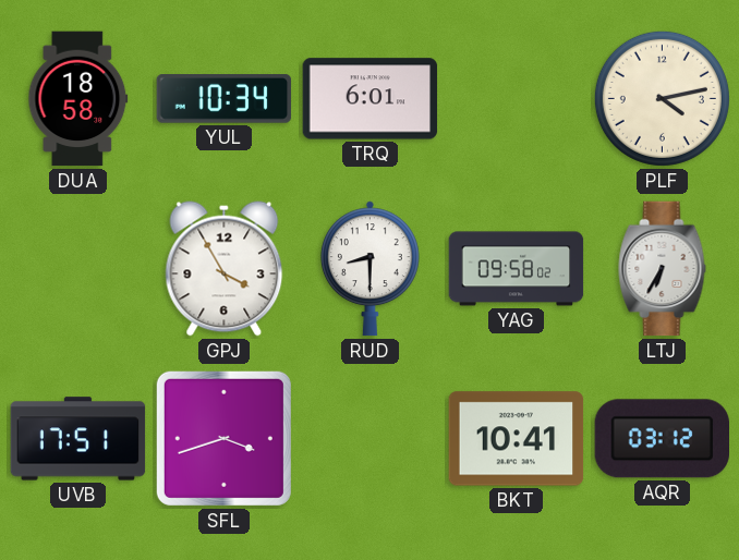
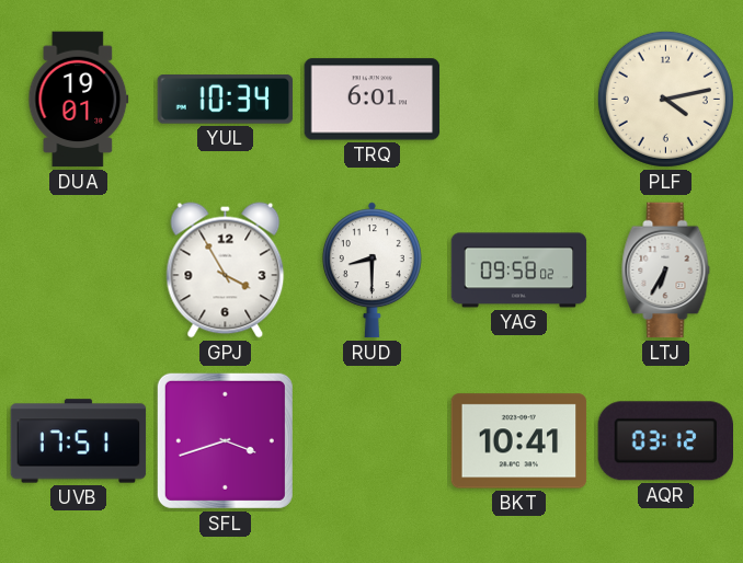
DUA: 18:58 -> 19:01 (79, 100)
